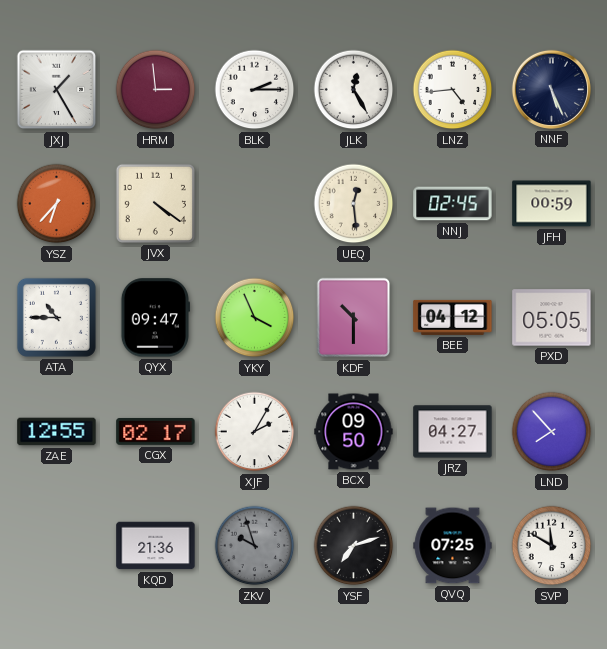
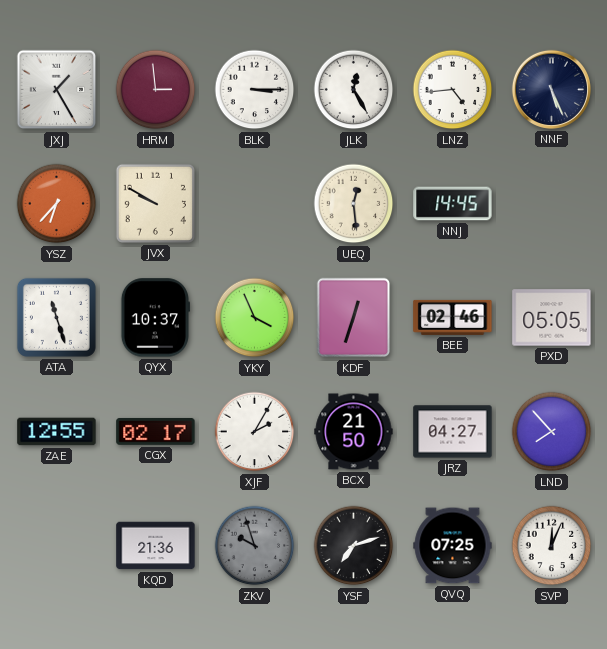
BLK: 2:15 -> 3:15 (255, 90)
JVX: 4:21 -> 9:50 (155, 203)
NNJ: 02:45 -> 14:45 (453, 204)
JFH: 00:59 -> none (552, 204)
ATA: 10:45 -> 11:27 (56, 317)
QYX: 09:47 -> 10:37 (155, 318)
KDF: 10:30 -> 12:33 (354, 318)
BEE: 04:12 -> 02:46 (453, 317)
BCX: 09:50 -> 21:50 (354, 432)
SVP: 11:50 -> 12:04 (552, 546)
